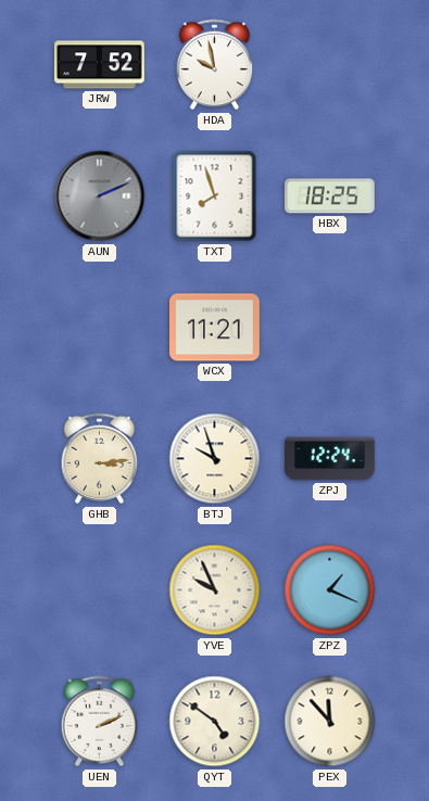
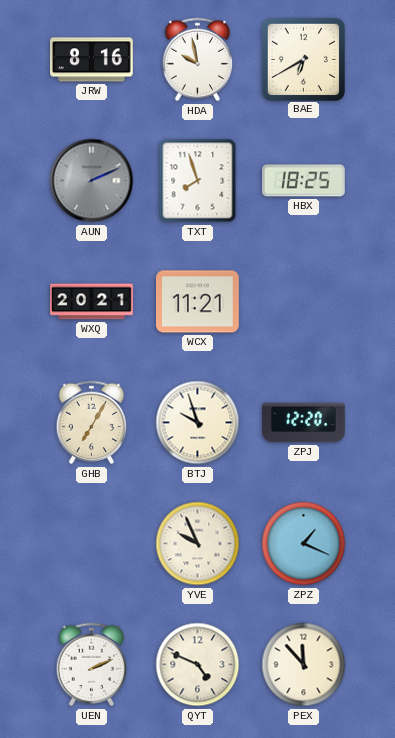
JRW: 7:52 -> 8:16 (92, 60)
BAE: none -> 6:40 (303, 59)
WXQ: none -> 20:21 (92, 302)
GHB: 3:14 -> 7:05 (92, 423)
ZPJ: 12:24 -> 12:20 (304, 423)
QYT: 4:51 -> 4:49 (198, 665)
